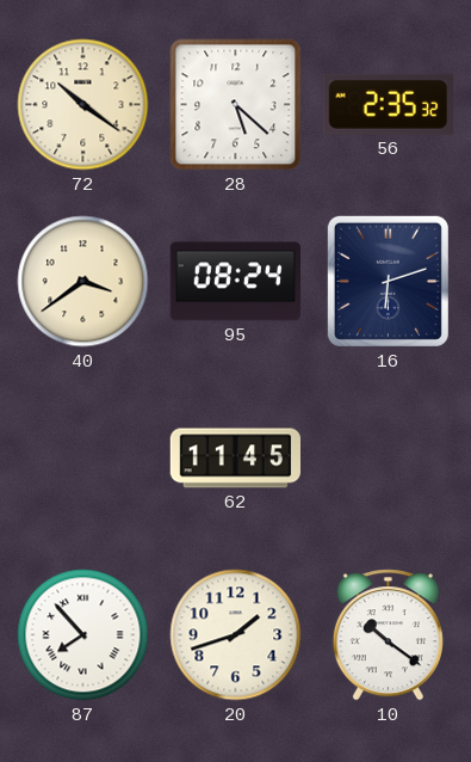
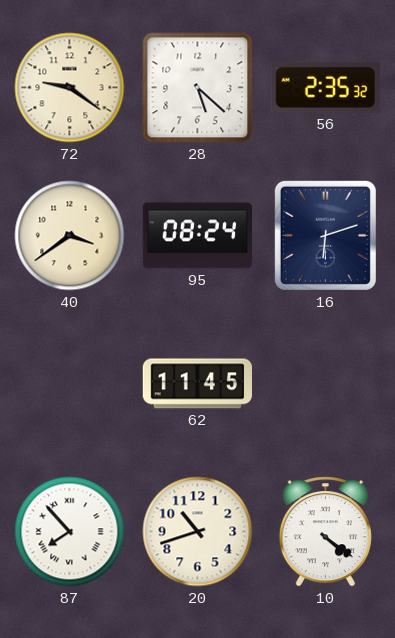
72: 10:21 -> 9:21 (70, 88)
20: 1:42 -> 10:42 (198, 532)
10: 10:21 -> 4:21 (325, 532)
